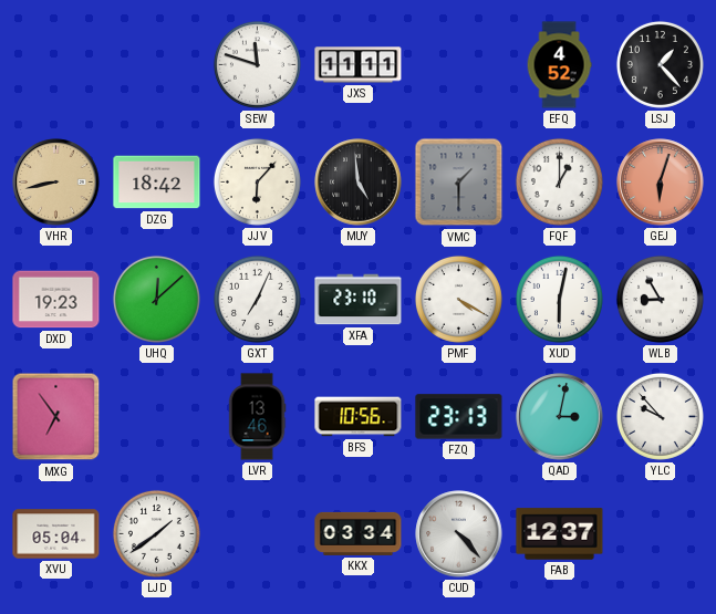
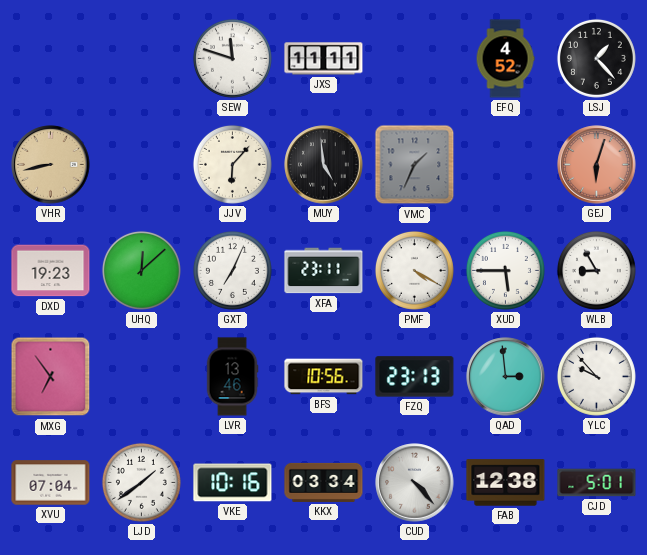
DZG: 18:42 -> none (157, 183)
VMC: 1:30 -> 1:34 (415, 165)
FQF: 1:00 -> none (559, 181)
XFA: 23:10 -> 23:11 (324, 271)
XUD: 6:02 -> 5:45 (505, 270)
QAD: 3:02 -> 2:59 (506, 377)
XVU: 05:04 -> 07:04 (51, 483)
VKE: none -> 10:16 (233, 483)
FAB: 12:37 -> 12:38 (506, 483)
CJD: none -> 5:01 (597, 483)
